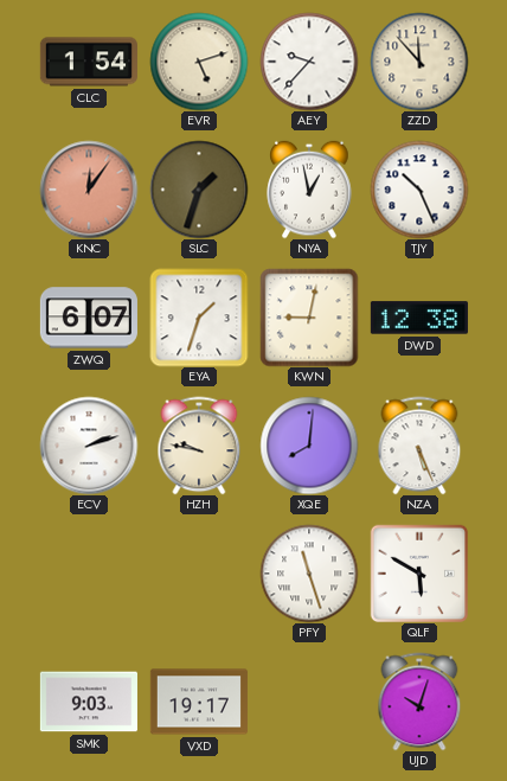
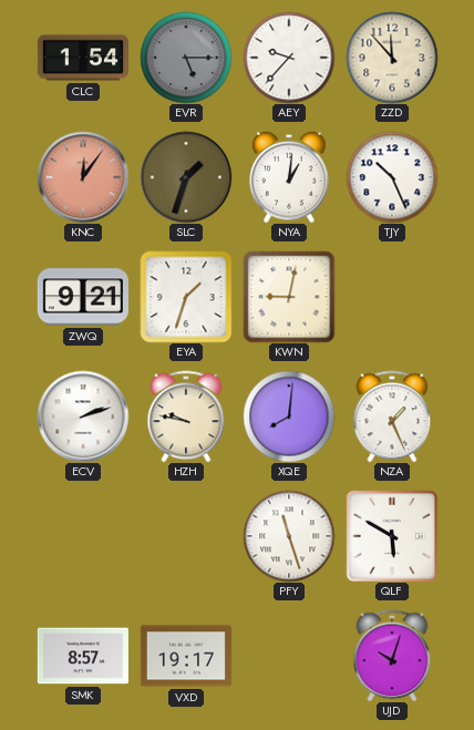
EVR: 5:12 -> 5:15 (186, 58)
EVR dial: cream -> grey (186, 58)
NYA: 12:58 -> 1:01 (289, 177)
ZWQ: 6:07 -> 9:21 (83, 297)
DWD: 12:38 -> none (419, 318)
NZA: 5:26 -> 1:26 (392, 417)
SMK: 9:03 -> 8:57 (83, 656)
